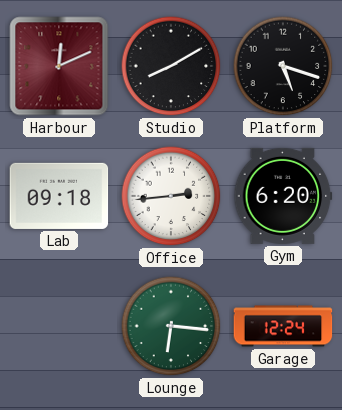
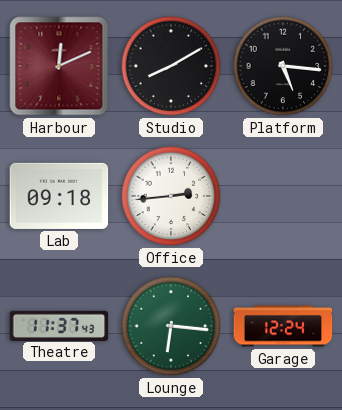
Platform: 5:18 -> 5:16 (283, 66)
Gym: 6:20 -> none (283, 196)
Theatre: none -> 11:37 (59, 325)
